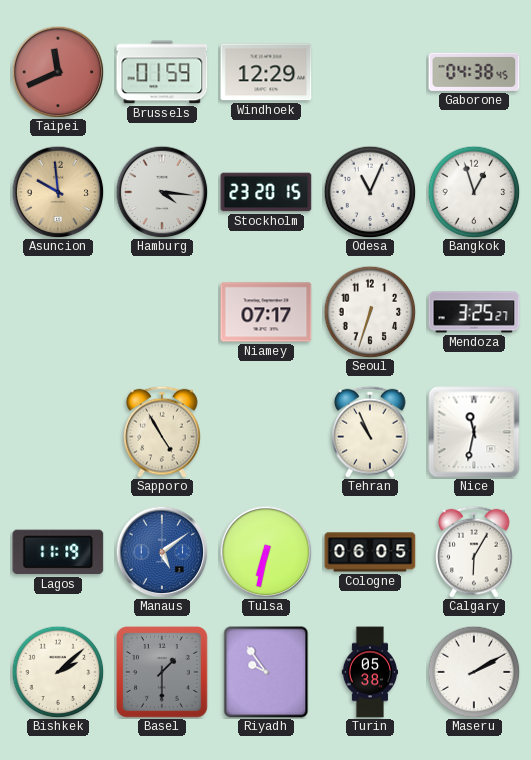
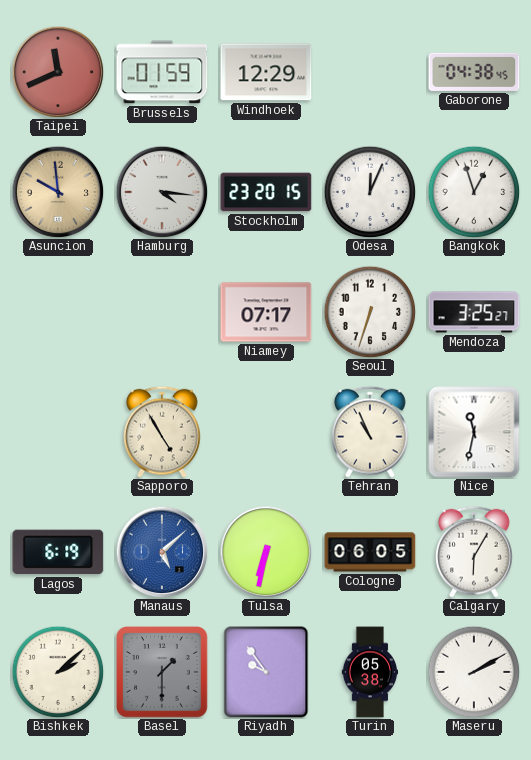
Odesa: 11:04 -> 12:04 (370, 192)
Lagos: 11:19 -> 6:19 (58, 552)
Manaus: 5:09 -> 5:08 (162, 552)
